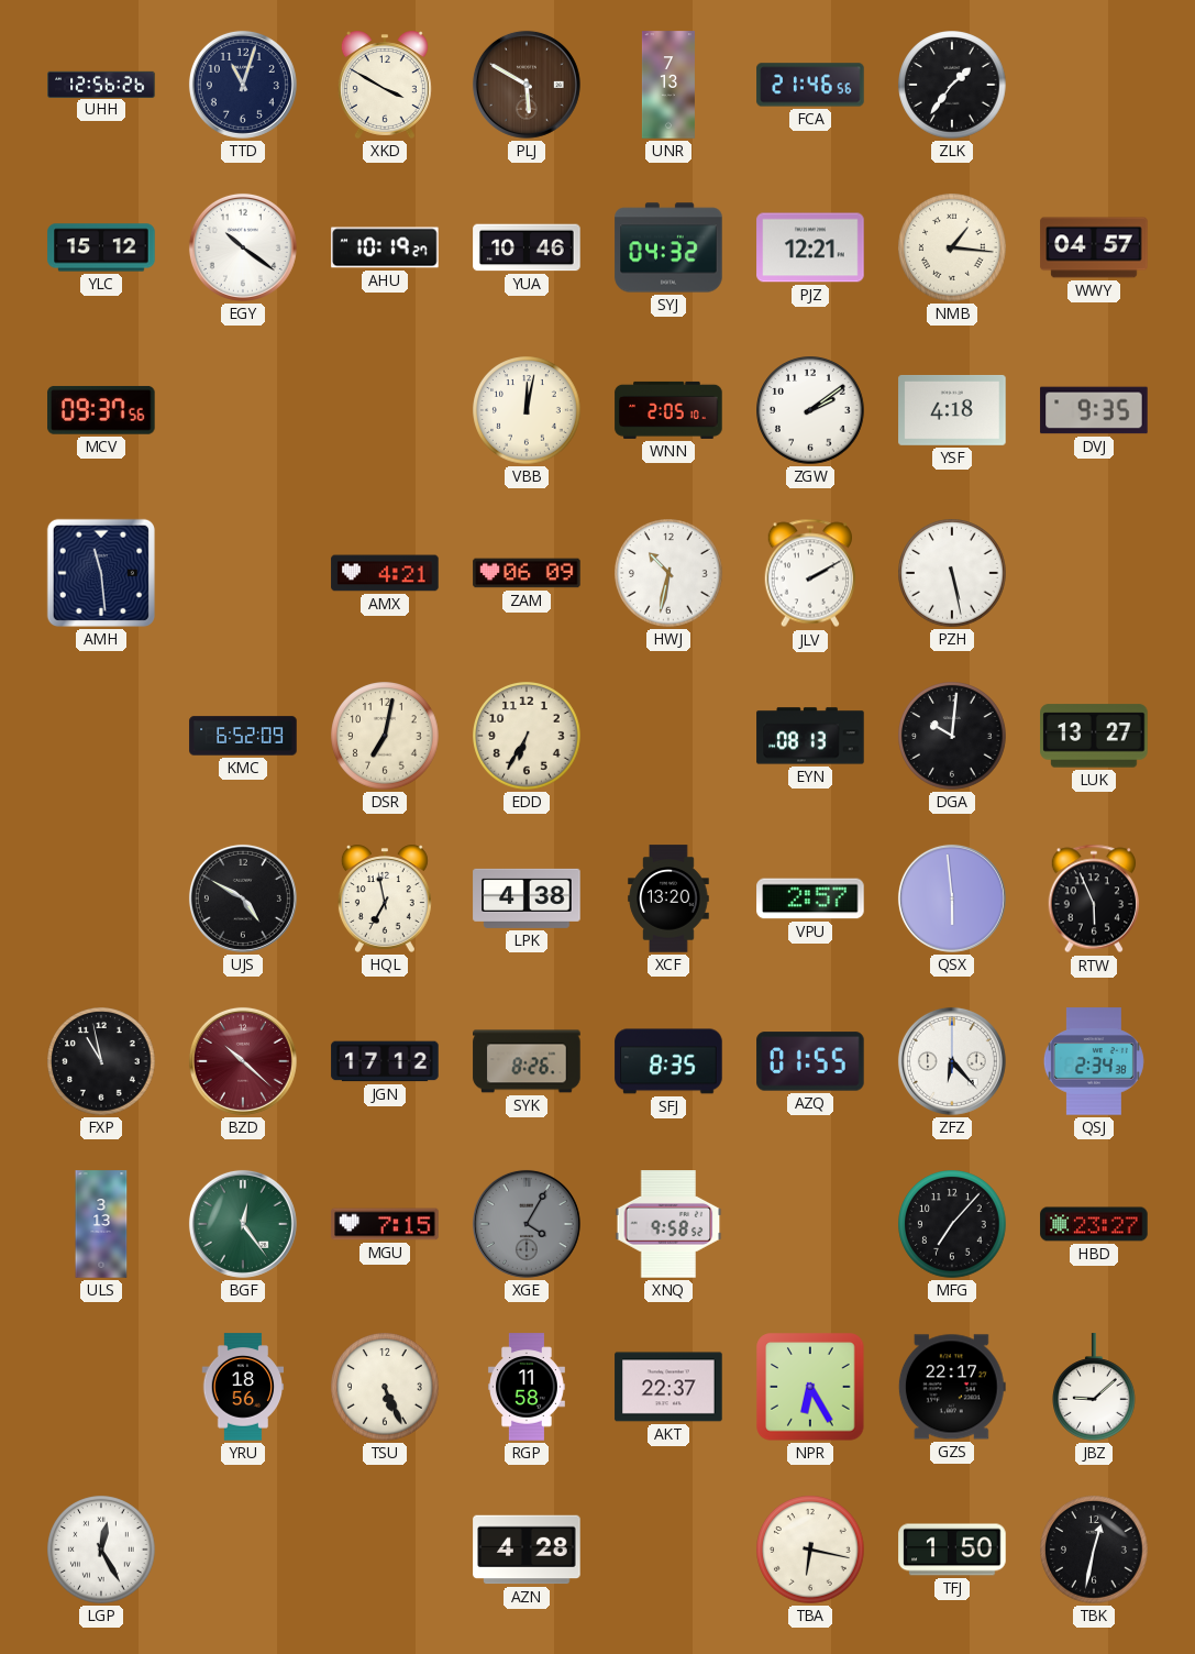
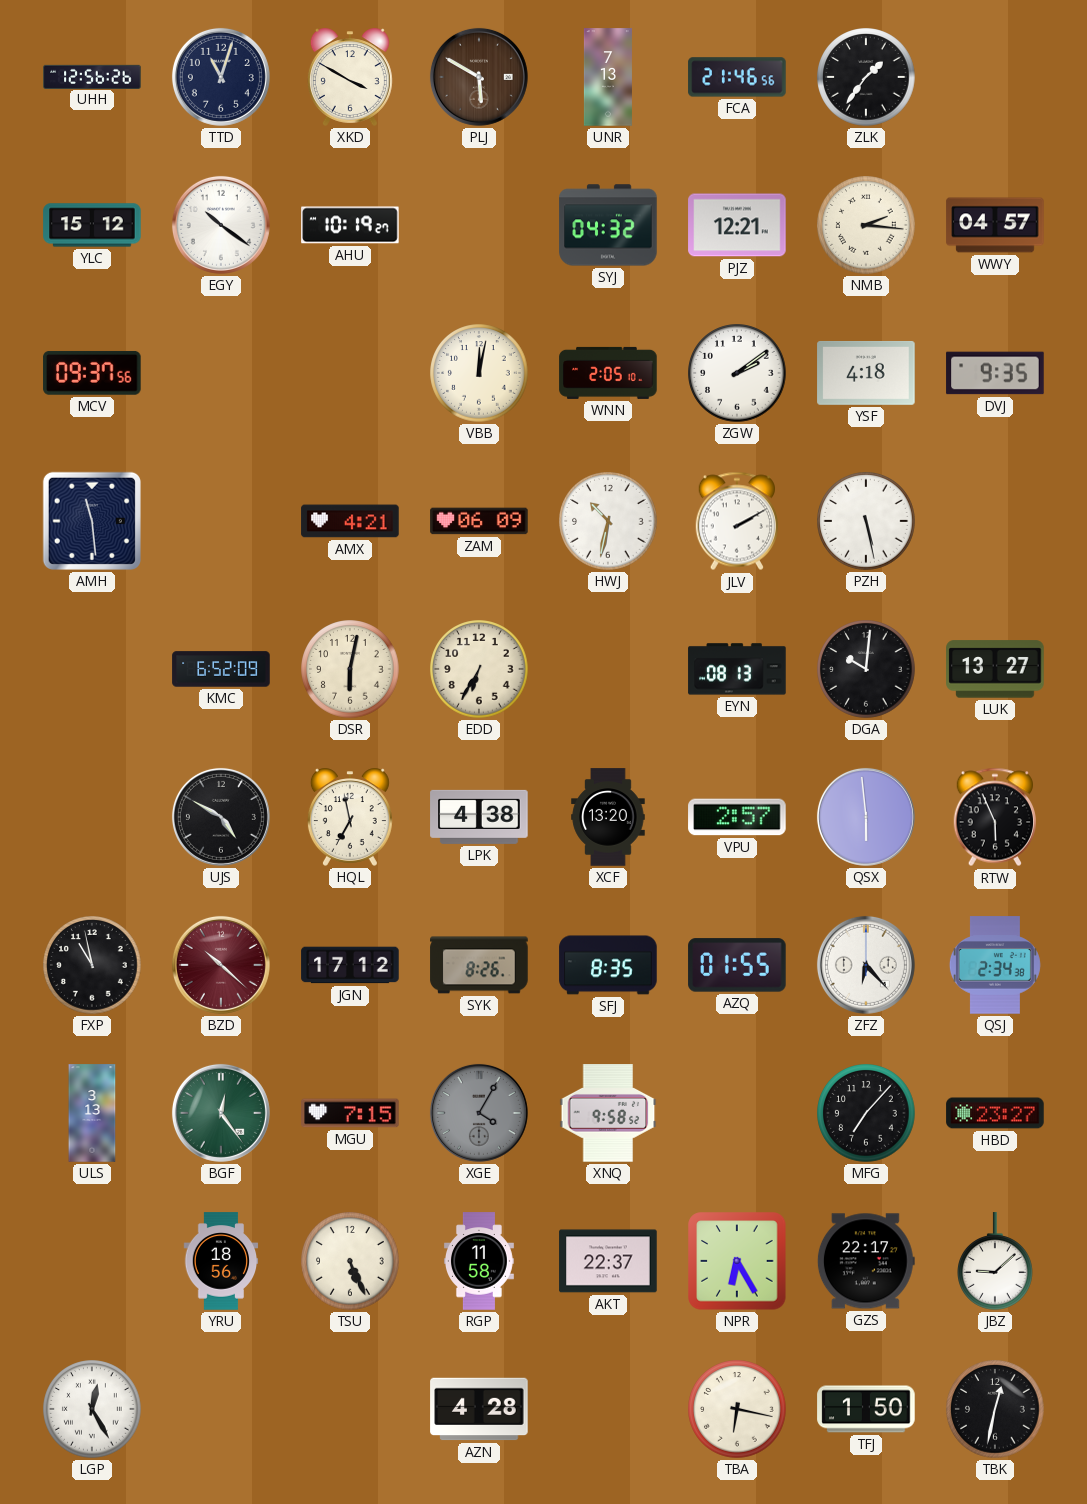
YUA: 10:46 -> none (527, 247)
NMB: 1:16 -> 2:16 (866, 225)
DSR: 7:02 -> 6:02 (350, 669)
